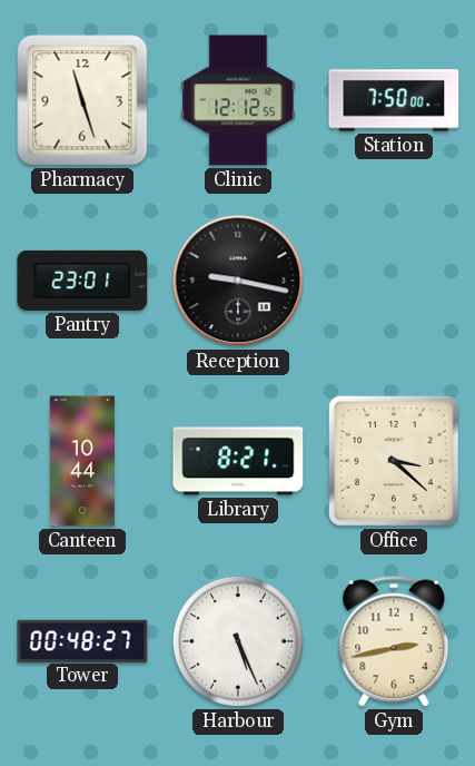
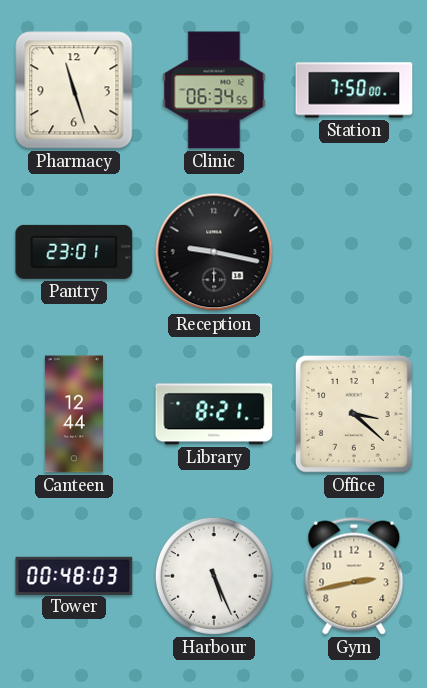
Clinic: 12:12 -> 06:34 (214, 90)
Canteen: 10:44 -> 12:44 (74, 414)
Tower: 00:48:27 -> 00:48:03 (74, 575)
